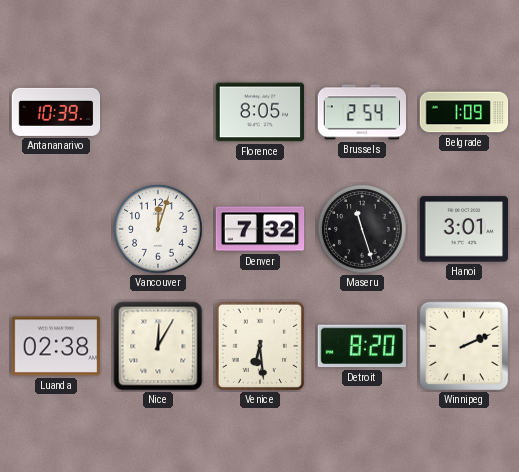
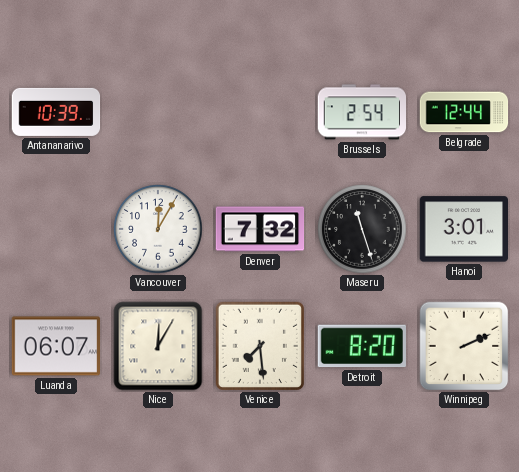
Florence: 8:05 -> none (260, 112)
Belgrade: 1:09 -> 12:44 (464, 112)
Vancouver: 12:03 -> 12:05 (158, 229)
Luanda: 02:38 -> 06:07 (56, 346)
Venice: 6:29 -> 7:29 (259, 345)
